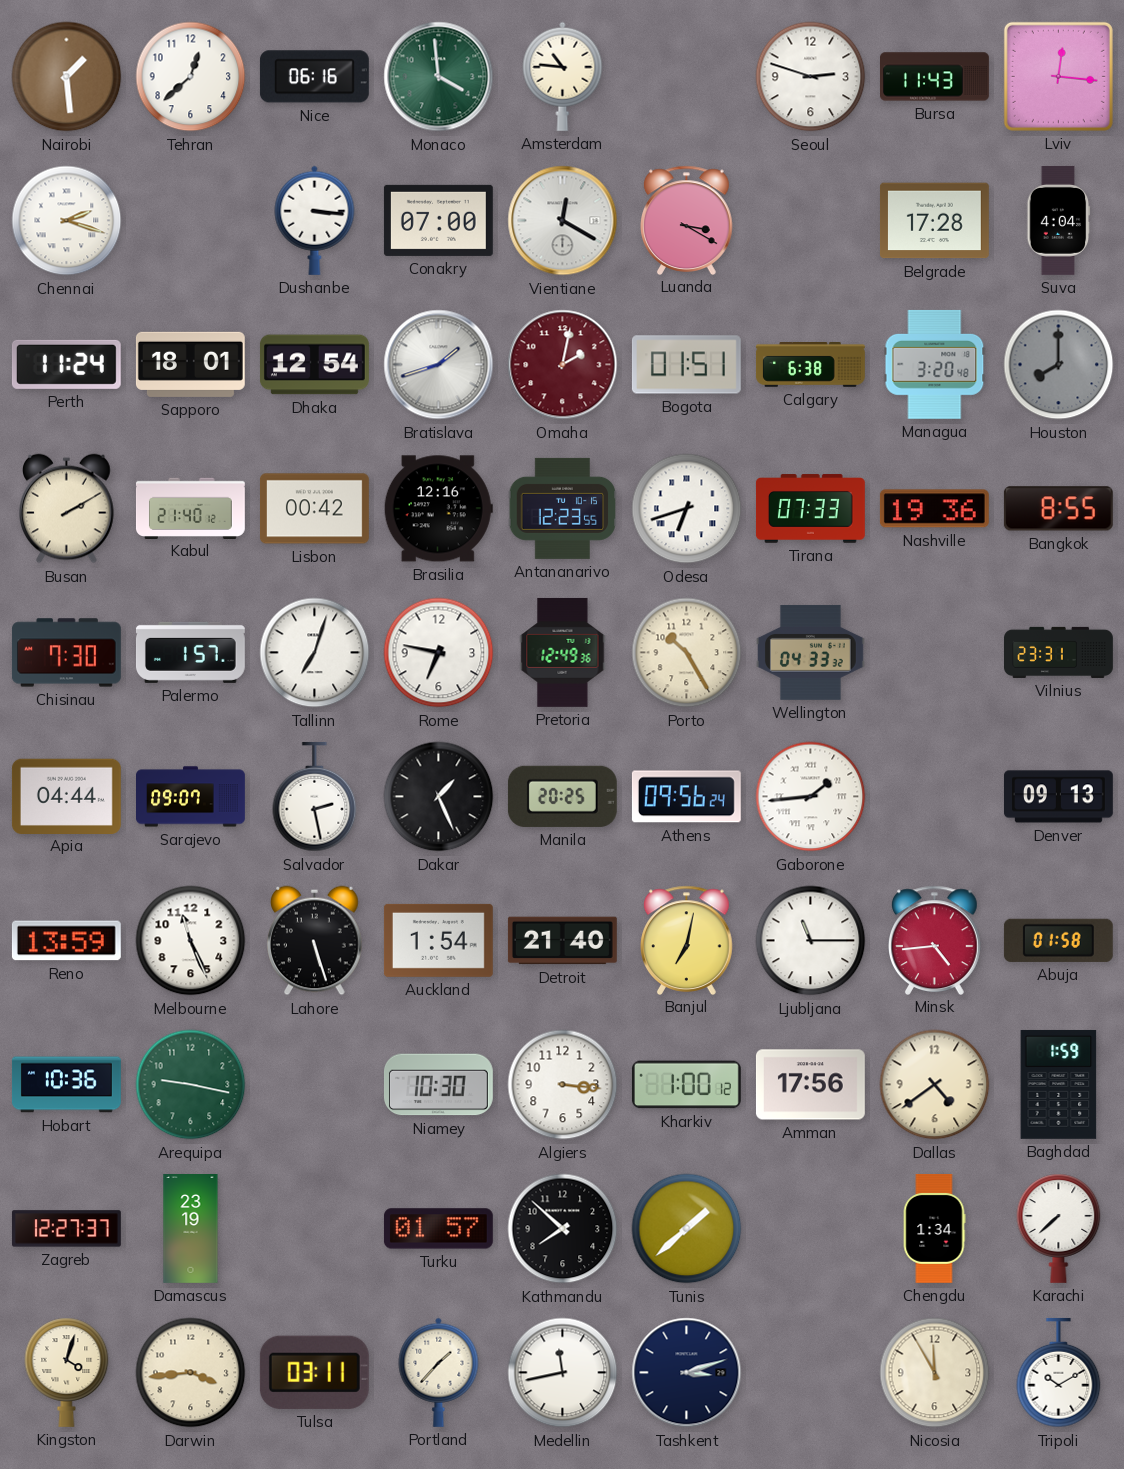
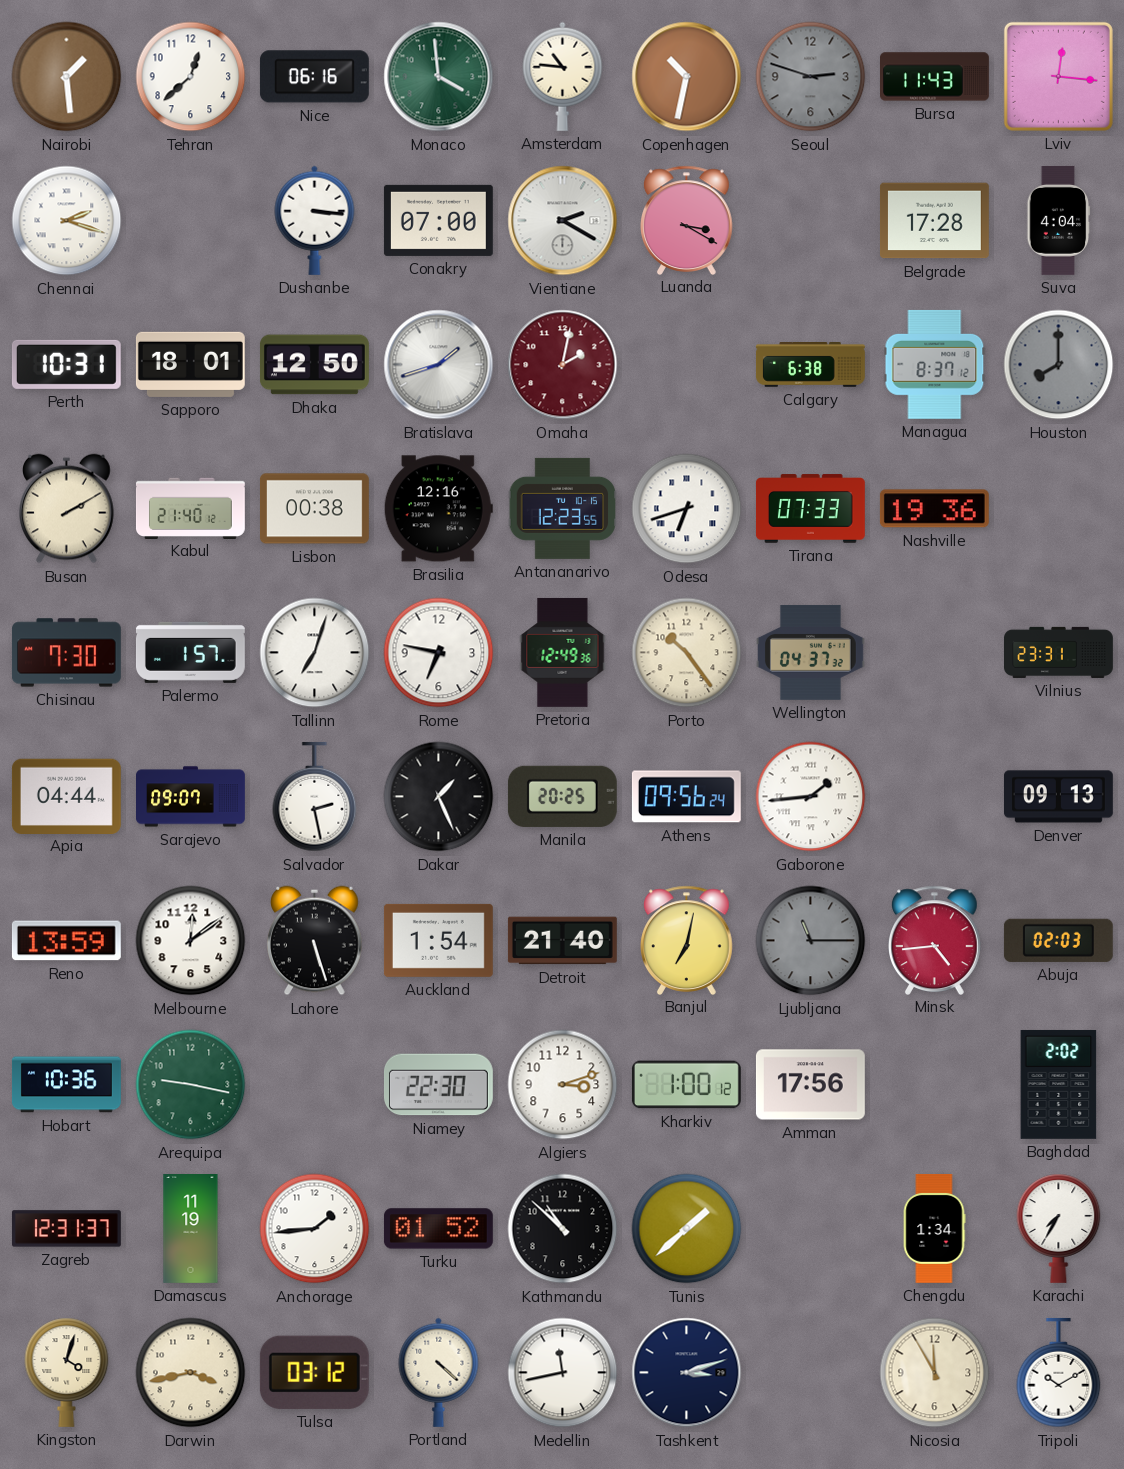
Copenhagen: none -> 10:32 (687, 77)
Seoul dial: white -> grey (811, 77)
Vientiane: 12:20 -> 2:20 (563, 221)
Perth: 11:24 -> 10:31 (66, 364)
Dhaka: 12:54 -> 12:50 (314, 365)
Bogota: 01:51 -> none (686, 365)
Managua: 3:20 -> 8:37 (935, 364)
Lisbon: 00:42 -> 00:38 (314, 509)
Bangkok: 8:55 -> none (1058, 509)
Porto: 10:25 -> 10:24 (687, 653)
Wellington: 04:33 -> 04:37 (810, 652)
Melbourne: 11:26 -> 12:09 (191, 941)
Ljubljana dial: white -> grey (811, 941)
Abuja: 01:58 -> 02:03 (1058, 940)
Niamey: 10:30 -> 22:30 (438, 1085)
Algiers: 3:16 -> 3:12 (563, 1085)
Dallas: 4:39 -> none (935, 1085)
Baghdad: 1:59 -> 2:02 (1059, 1084)
Zagreb: 12:27 -> 12:31 (66, 1229)
Damascus: 23:19 -> 11:19 (191, 1229)
Anchorage: none -> 1:44 (315, 1229)
Turku: 01:57 -> 01:52 (438, 1229)
Kathmandu: 7:52 -> 10:52 (563, 1229)
Karachi: 7:38 -> 7:35 (1059, 1228)
Darwin: 3:44 -> 3:43 (191, 1373)
Tulsa: 03:11 -> 03:12 (314, 1372)
Portland: 1:37 -> 4:22 (439, 1372)
